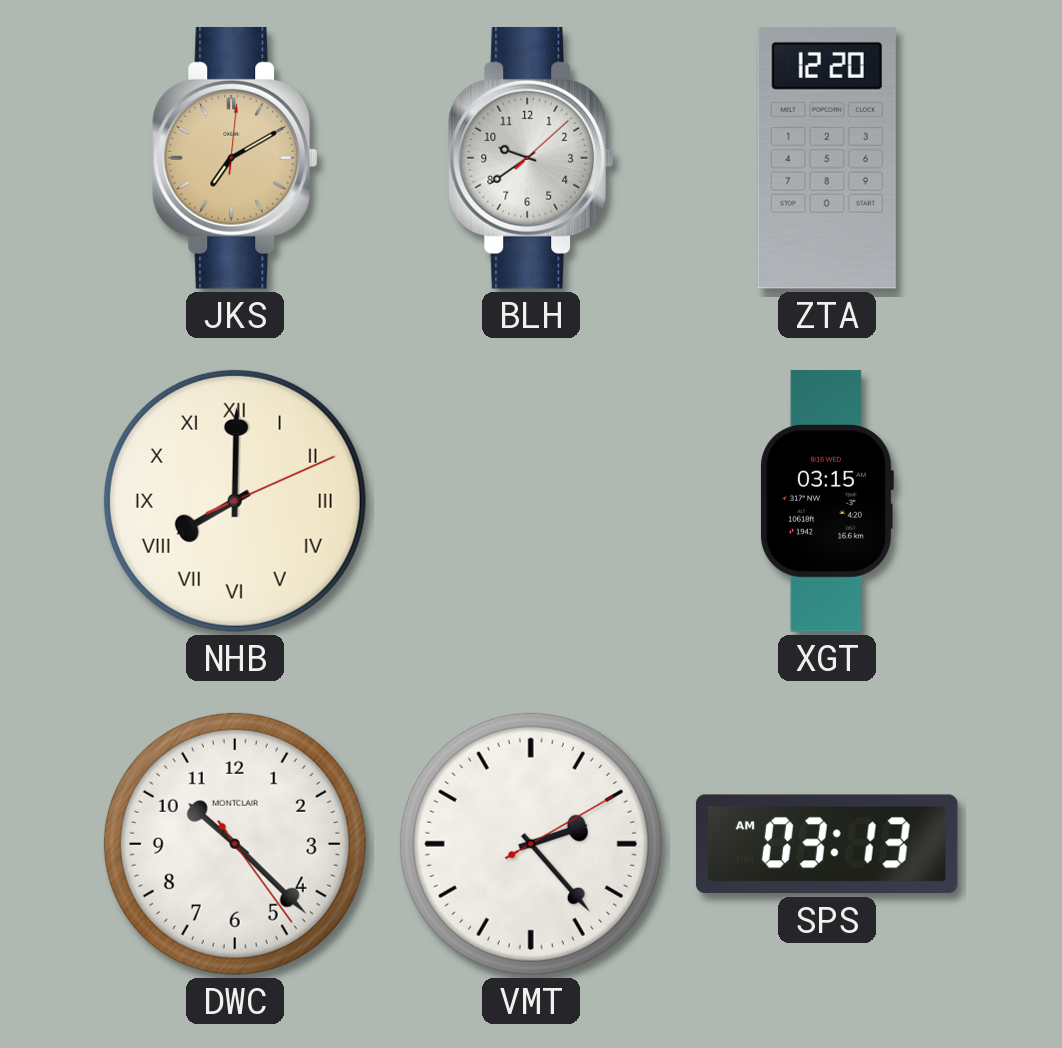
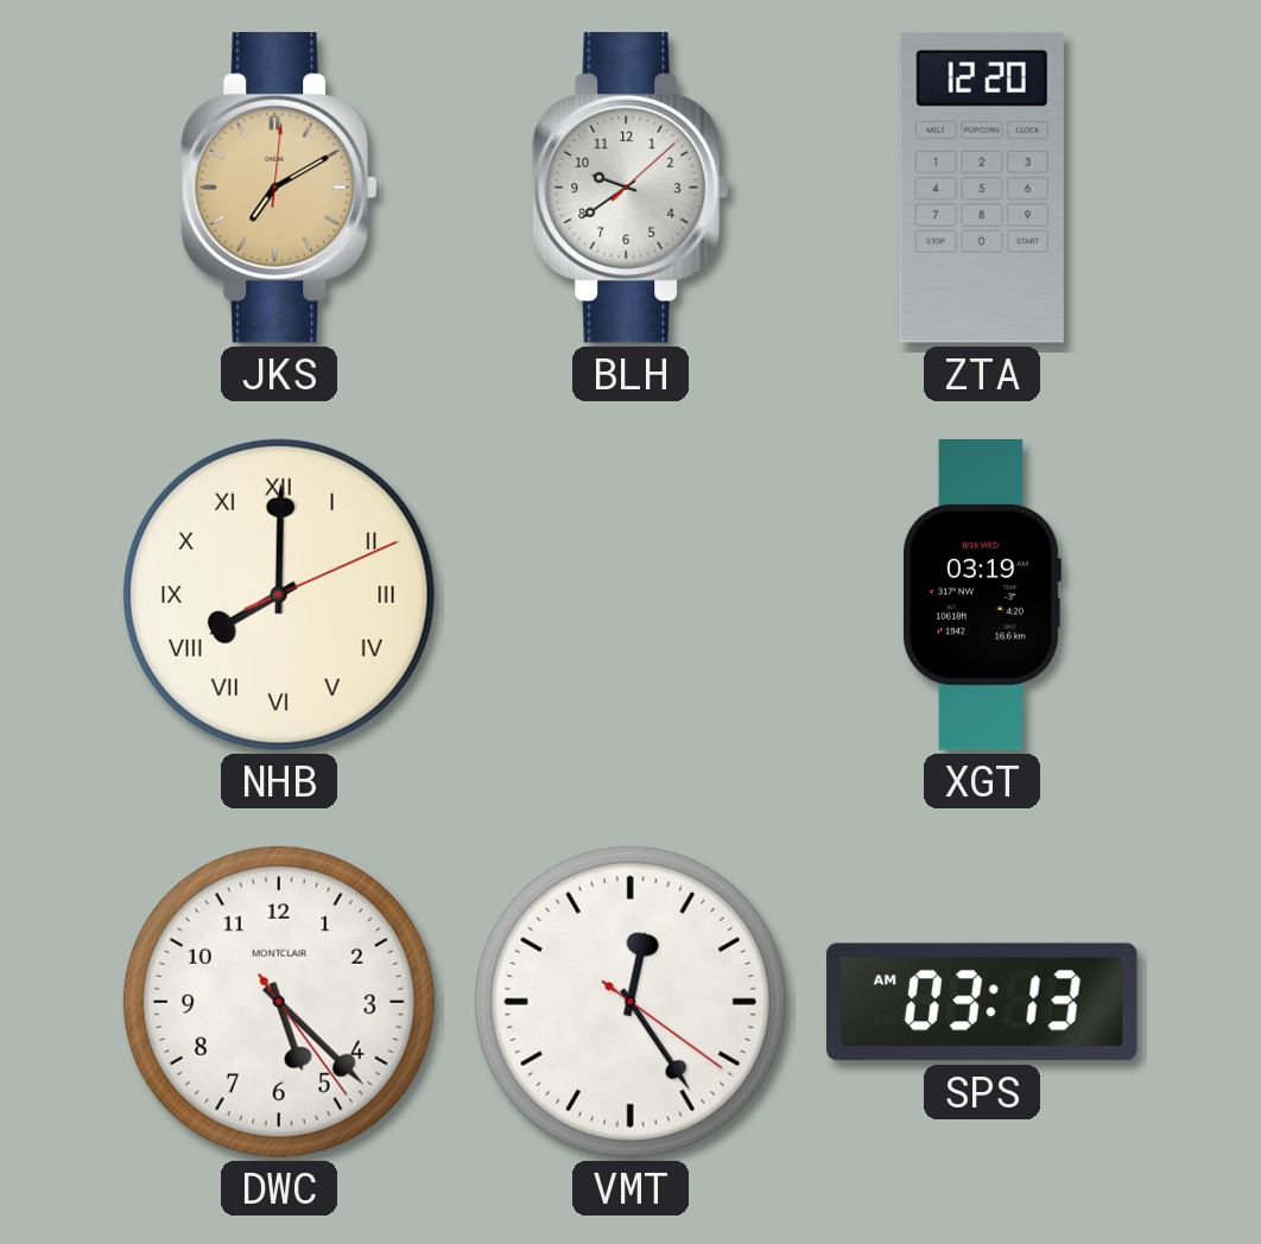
XGT: 03:15 -> 03:19 (981, 595)
DWC: 10:22 -> 5:22 (279, 1002)
VMT: 2:23 -> 12:24 (630, 1002)
